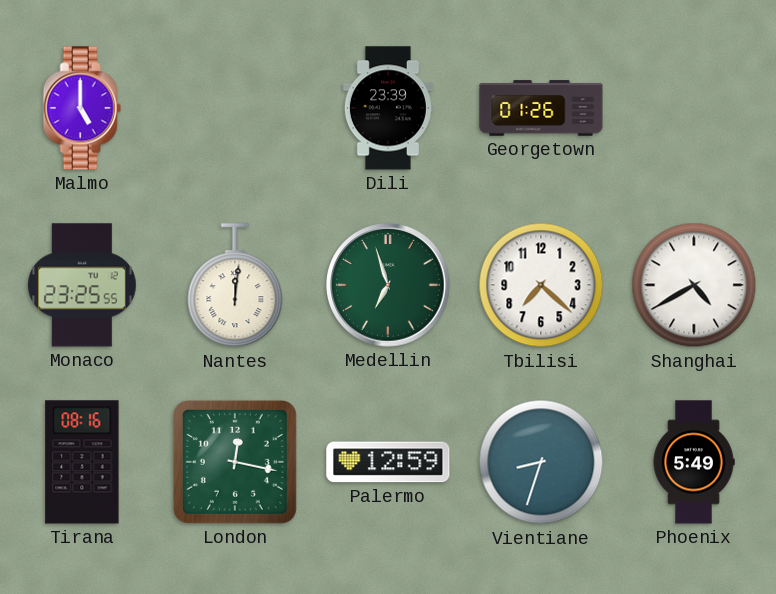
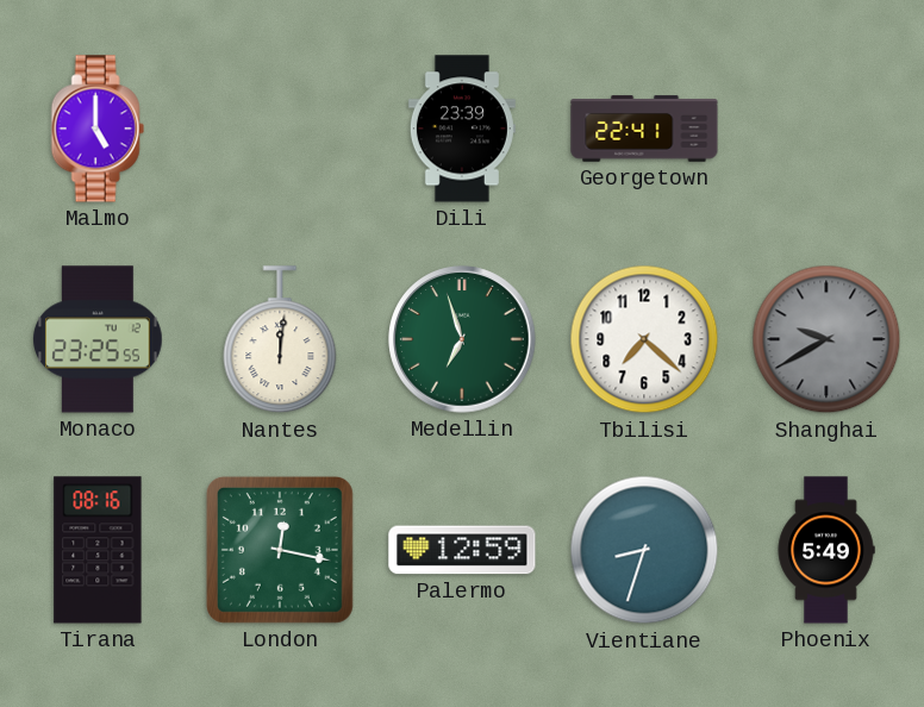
Georgetown: 01:26 -> 22:41 (644, 129)
Shanghai: 4:40 -> 9:40 (826, 339)
Shanghai dial: white -> grey (826, 339)
